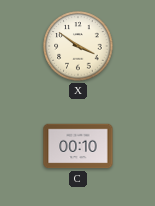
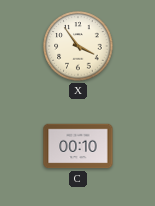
X: 3:51 -> 3:54 (78, 46)
